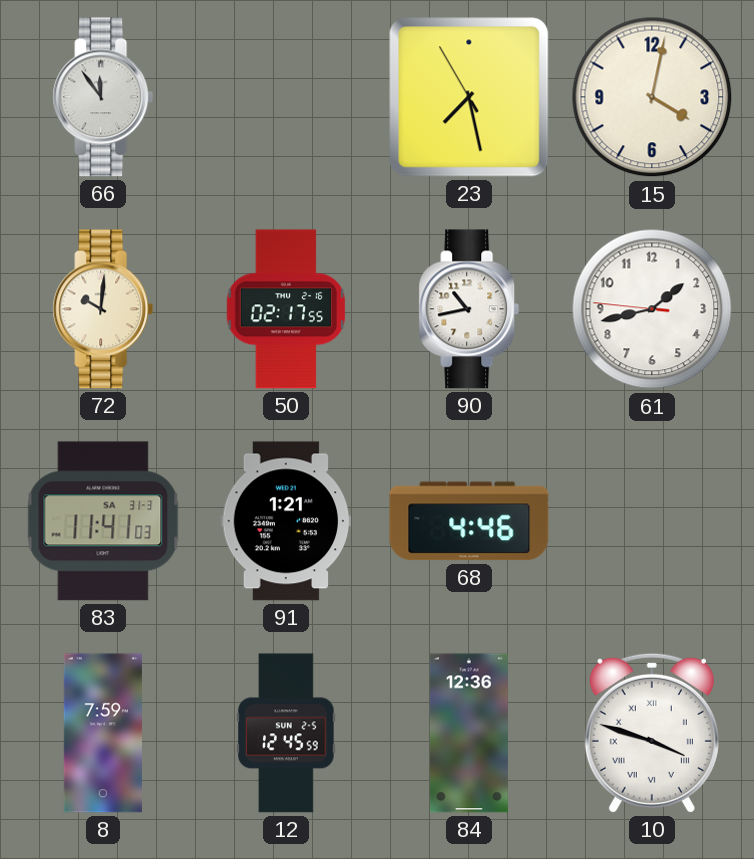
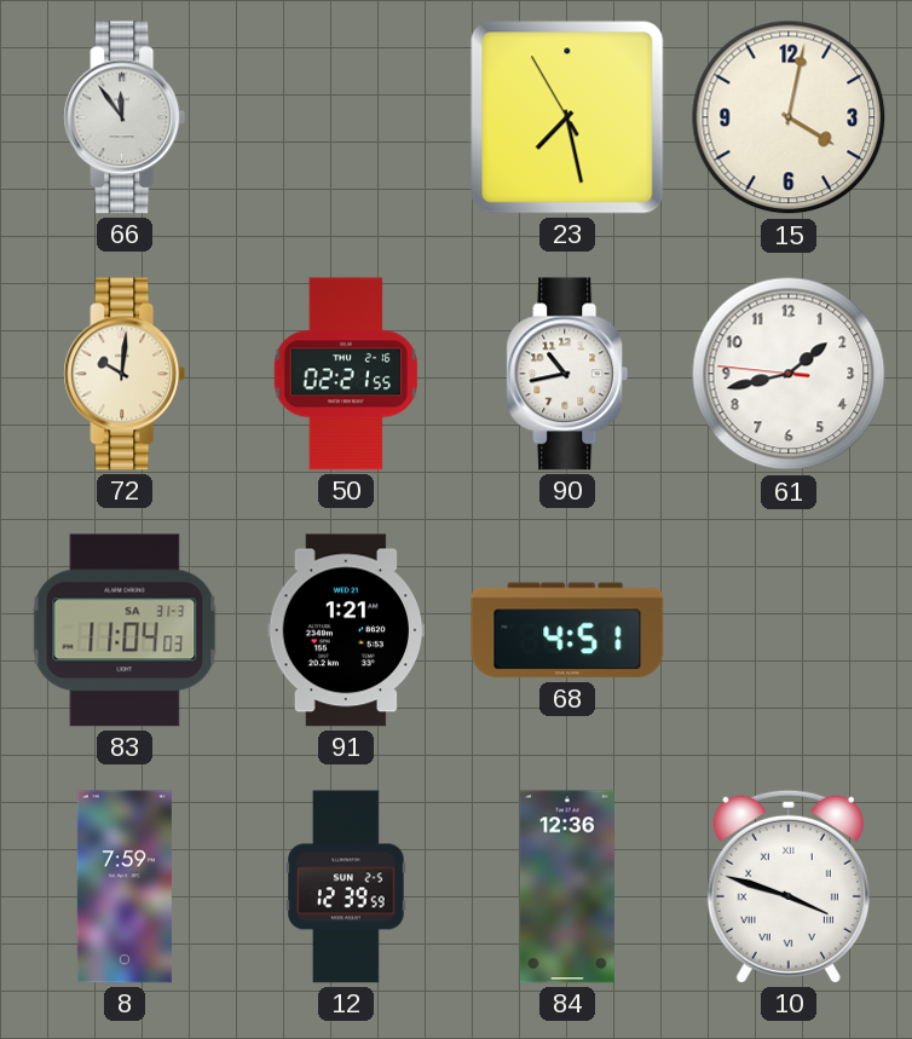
50: 02:17 -> 02:21 (346, 374)
83: 11:41 -> 11:04 (125, 630)
68: 4:46 -> 4:51 (567, 630)
12: 12:45 -> 12:39 (346, 887)
